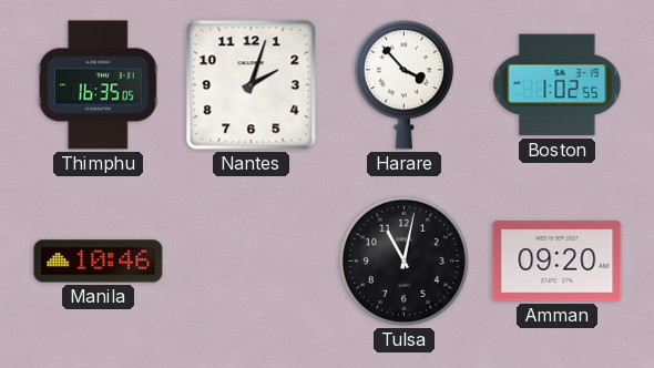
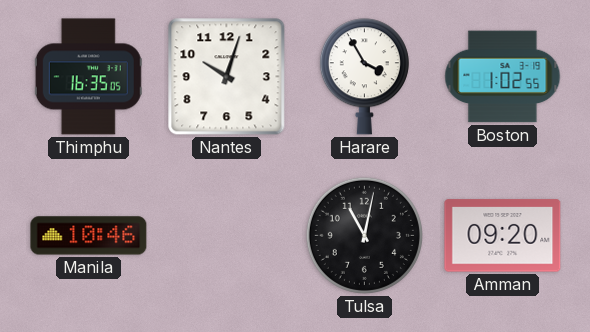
Nantes: 2:03 -> 10:03 (227, 77)
Harare: 3:53 -> 3:55 (364, 77)
